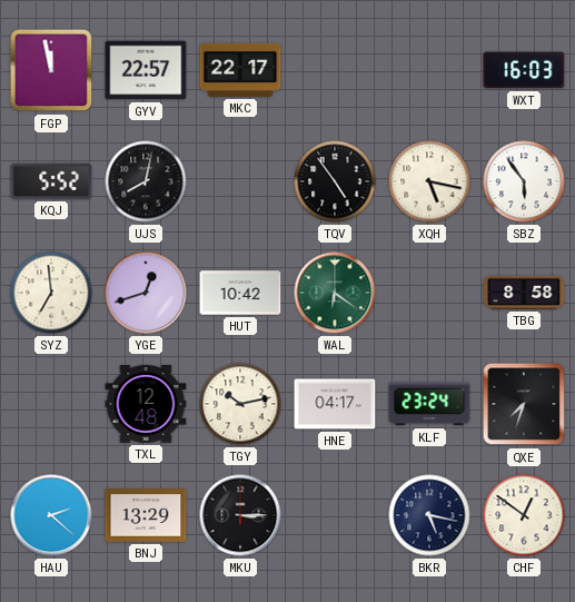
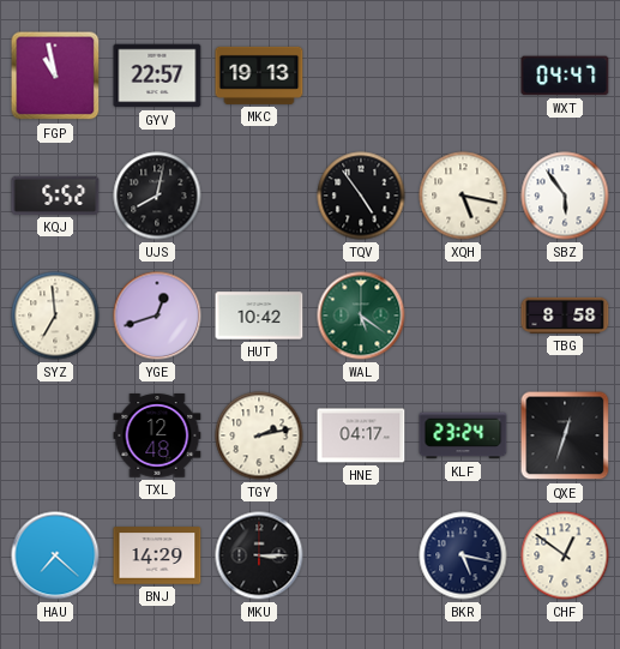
FGP: 11:58 -> 10:58 (55, 76)
MKC: 22:17 -> 19:13 (259, 76)
WXT: 16:03 -> 04:47 (565, 76)
WAL: 6:21 -> 5:21 (361, 316)
TGY: 10:13 -> 2:13 (259, 435)
QXE: 7:33 -> 12:33 (565, 435)
HAU: 2:22 -> 7:22 (55, 555)
BNJ: 13:29 -> 14:29 (157, 555)
